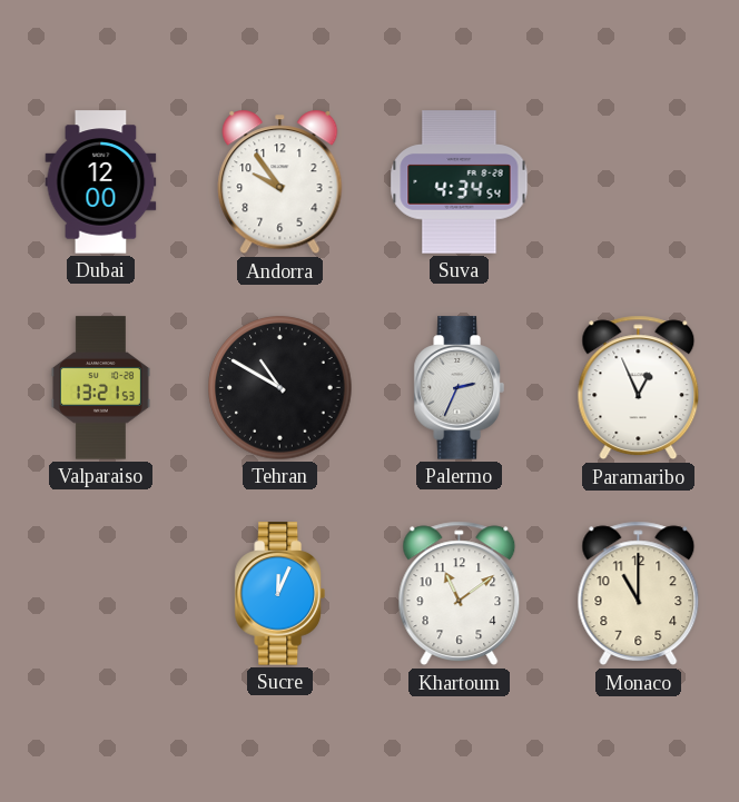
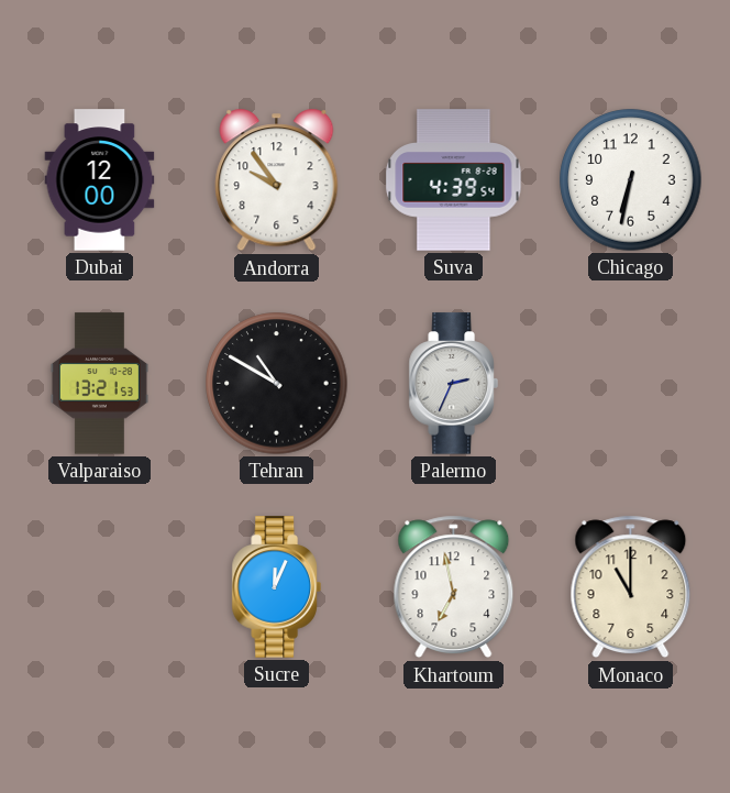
Suva: 4:34 -> 4:39 (454, 180)
Chicago: none -> 6:32 (631, 180)
Paramaribo: 12:56 -> none (639, 388)
Khartoum: 11:09 -> 6:58 (454, 587)
